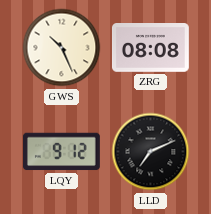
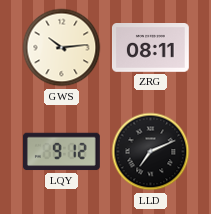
GWS: 10:26 -> 10:14 (62, 48)
ZRG: 08:08 -> 08:11 (150, 48)
